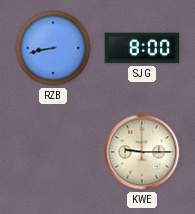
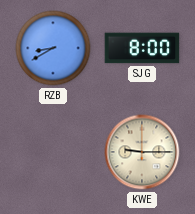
RZB: 8:43 -> 8:40 (53, 48)
